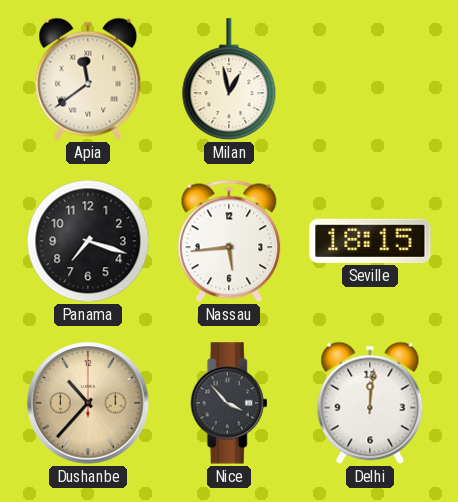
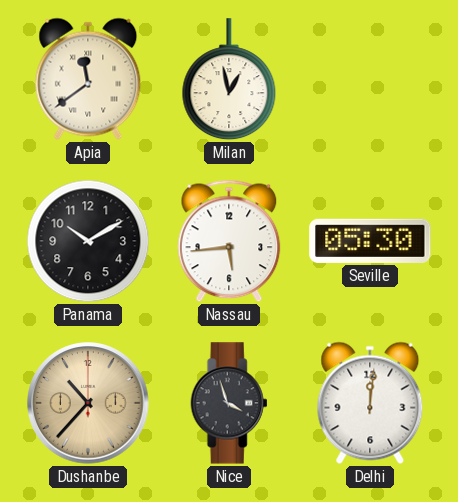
Panama: 7:18 -> 10:10 (88, 241)
Seville: 18:15 -> 05:30 (370, 241)
Nice: 3:53 -> 3:57 (229, 403)
